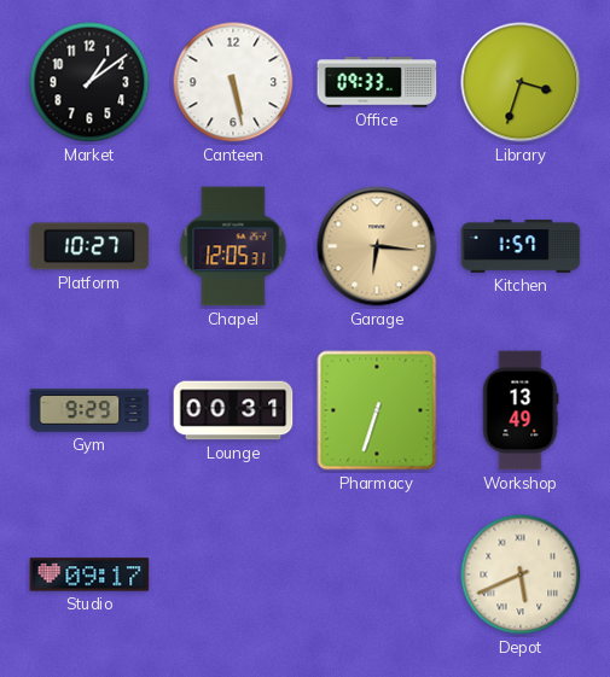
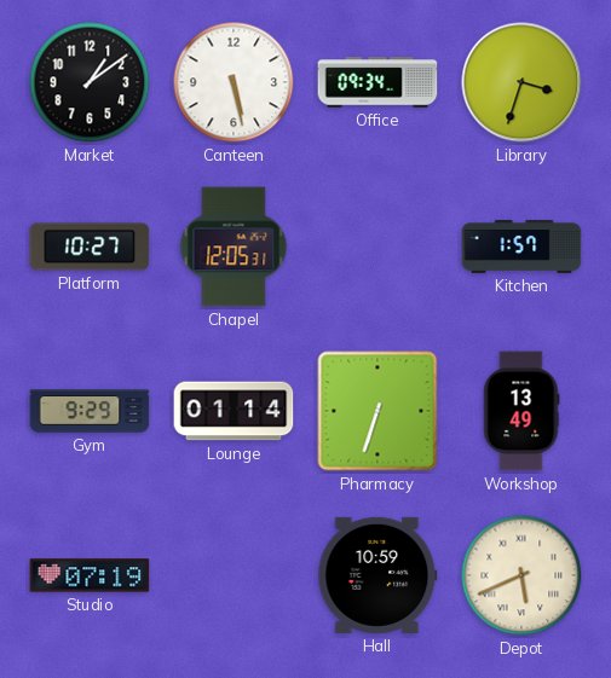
Office: 09:33 -> 09:34 (377, 82)
Garage: 6:16 -> none (377, 246)
Lounge: 00:31 -> 01:14 (234, 411)
Studio: 09:17 -> 07:19 (90, 575)
Hall: none -> 10:59 (377, 575)
